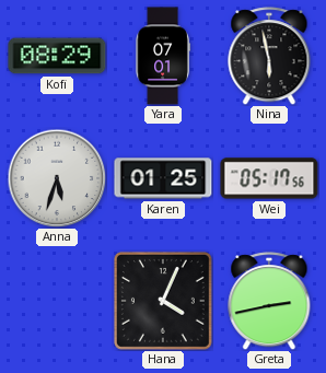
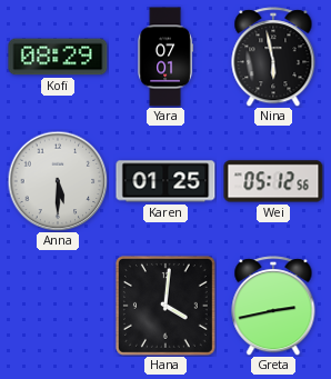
Anna: 5:33 -> 5:30 (58, 181)
Wei: 05:17 -> 05:12 (273, 181)
Hana: 4:04 -> 4:01 (165, 306)
